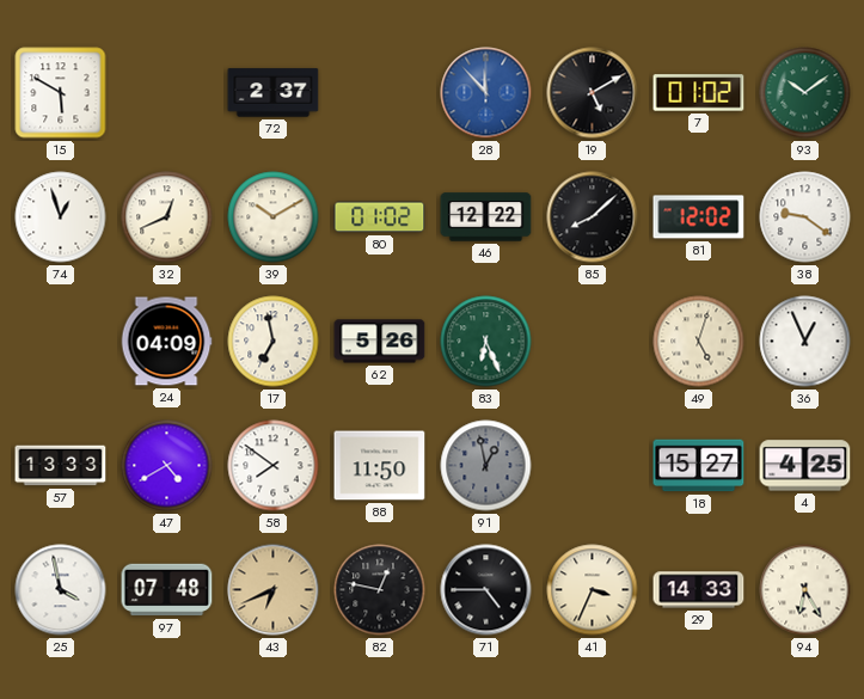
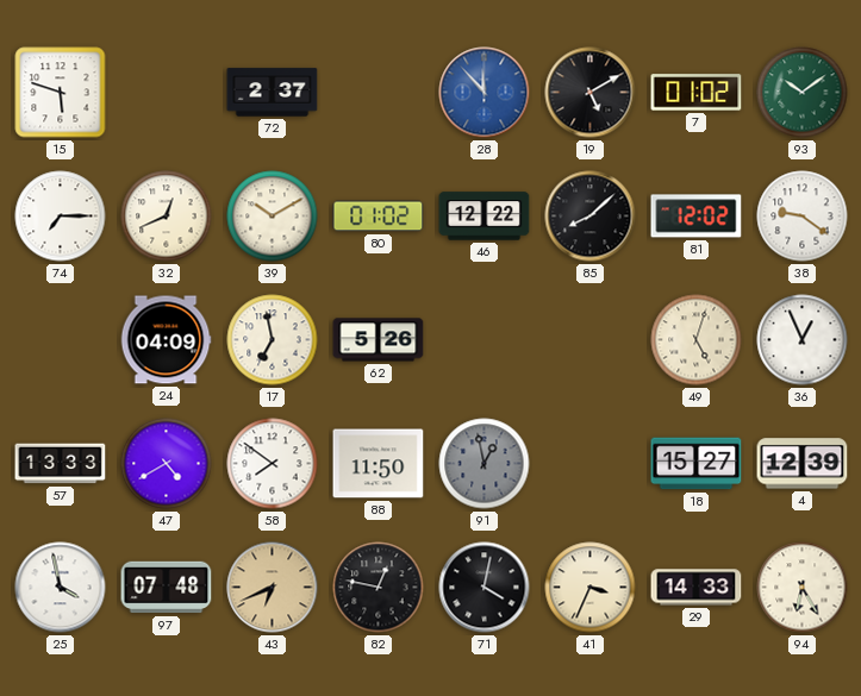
15: 5:50 -> 5:48 (61, 93)
74: 12:57 -> 7:15 (61, 217)
83: 6:26 -> none (486, 342)
4: 4:25 -> 12:39 (803, 464)
71: 4:45 -> 4:02 (485, 588)
